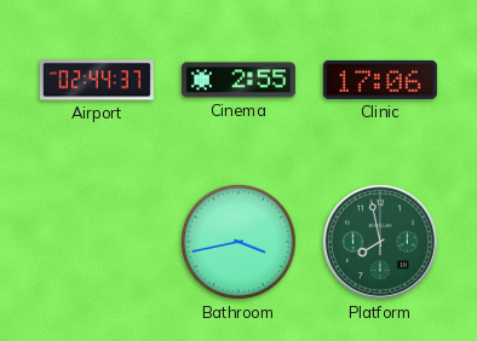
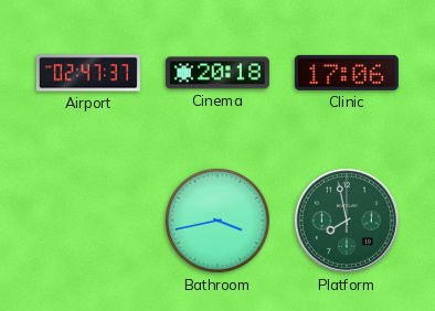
Airport: 02:44 -> 02:47 (88, 73)
Cinema: 2:55 -> 20:18 (217, 73)
